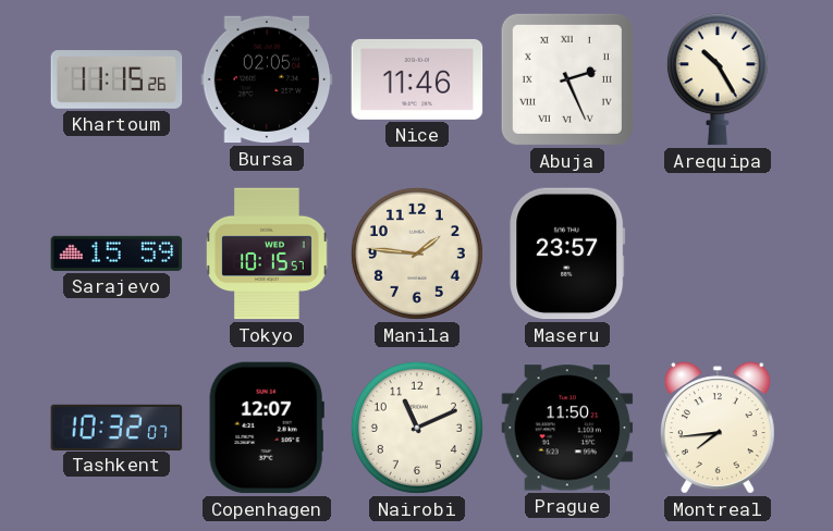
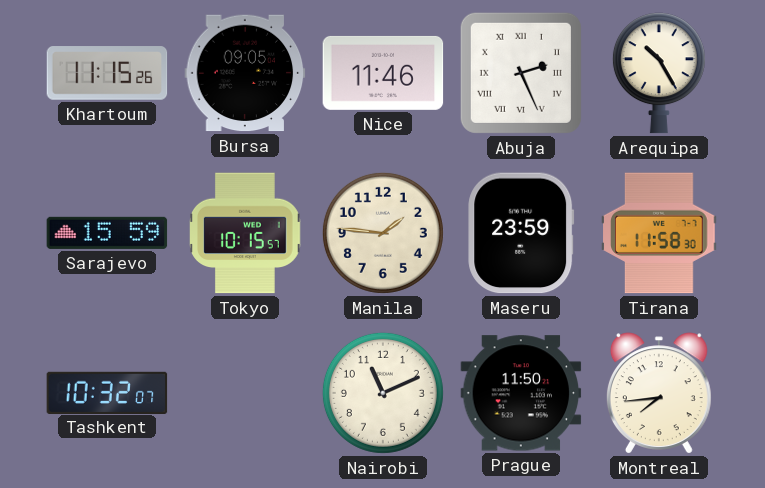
Bursa: 02:05 -> 09:05 (245, 73)
Maseru: 23:57 -> 23:59 (521, 233)
Tirana: none -> 11:58 (659, 233)
Copenhagen: 12:07 -> none (267, 428)
